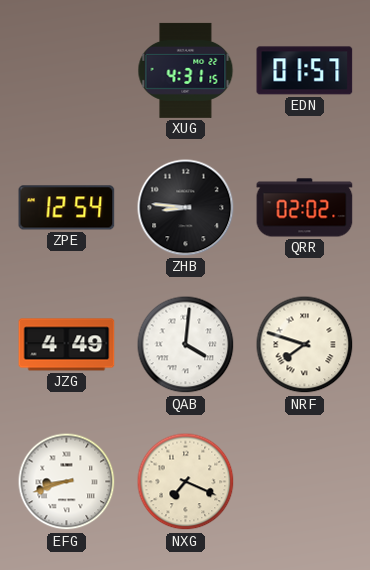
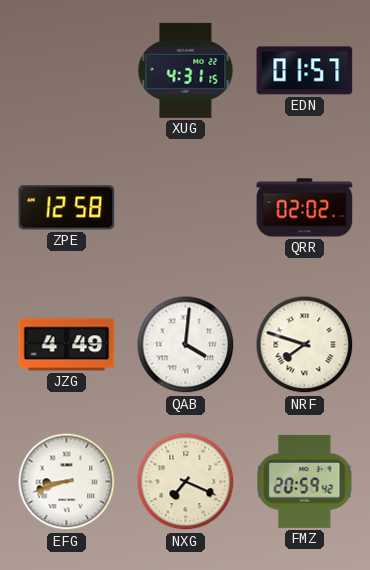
ZPE: 12:54 -> 12:58 (67, 208)
ZHB: 8:46 -> none (186, 208)
FMZ: none -> 20:59 (305, 481)
